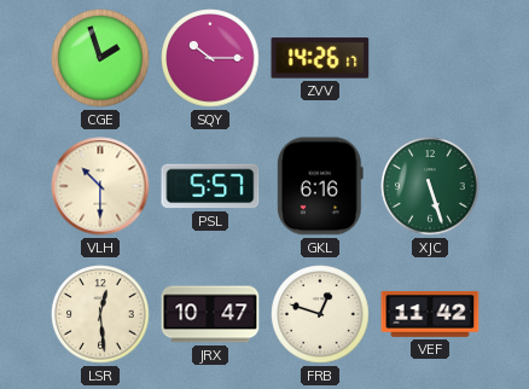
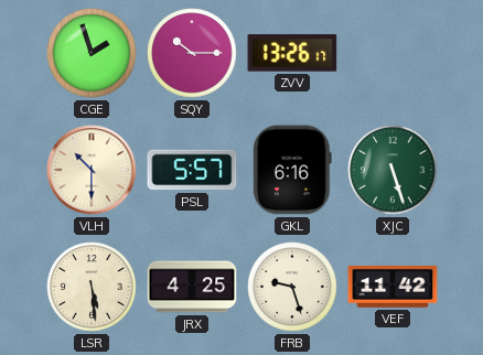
ZVV: 14:26 -> 13:26 (292, 53)
LSR: 12:29 -> 5:29 (92, 287)
JRX: 10:47 -> 4:25 (192, 287)
FRB: 12:48 -> 9:27 (292, 287)
